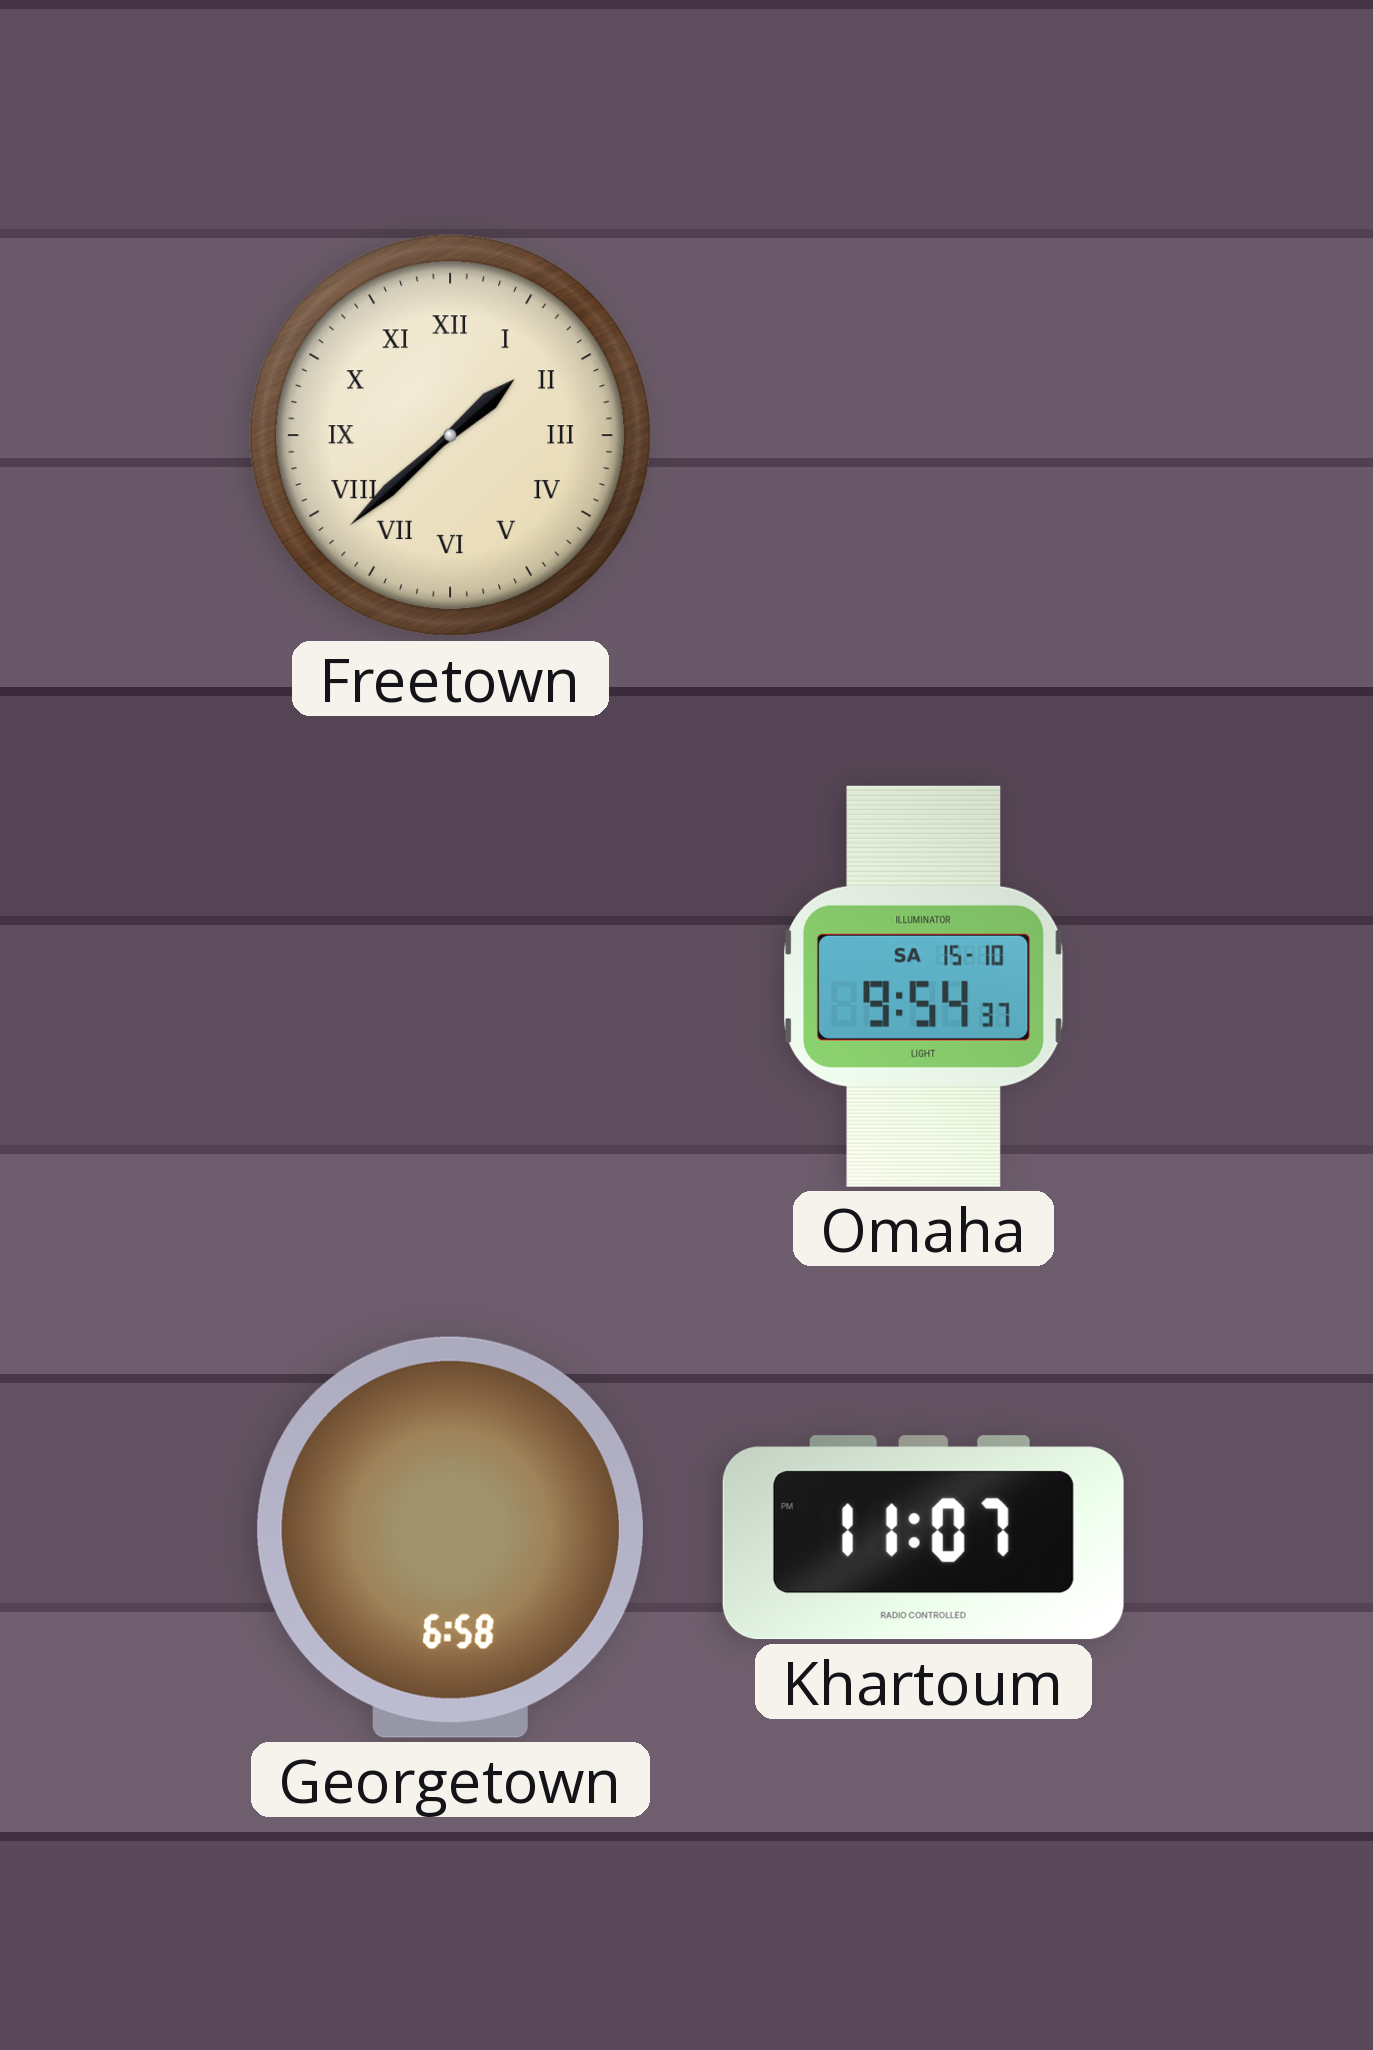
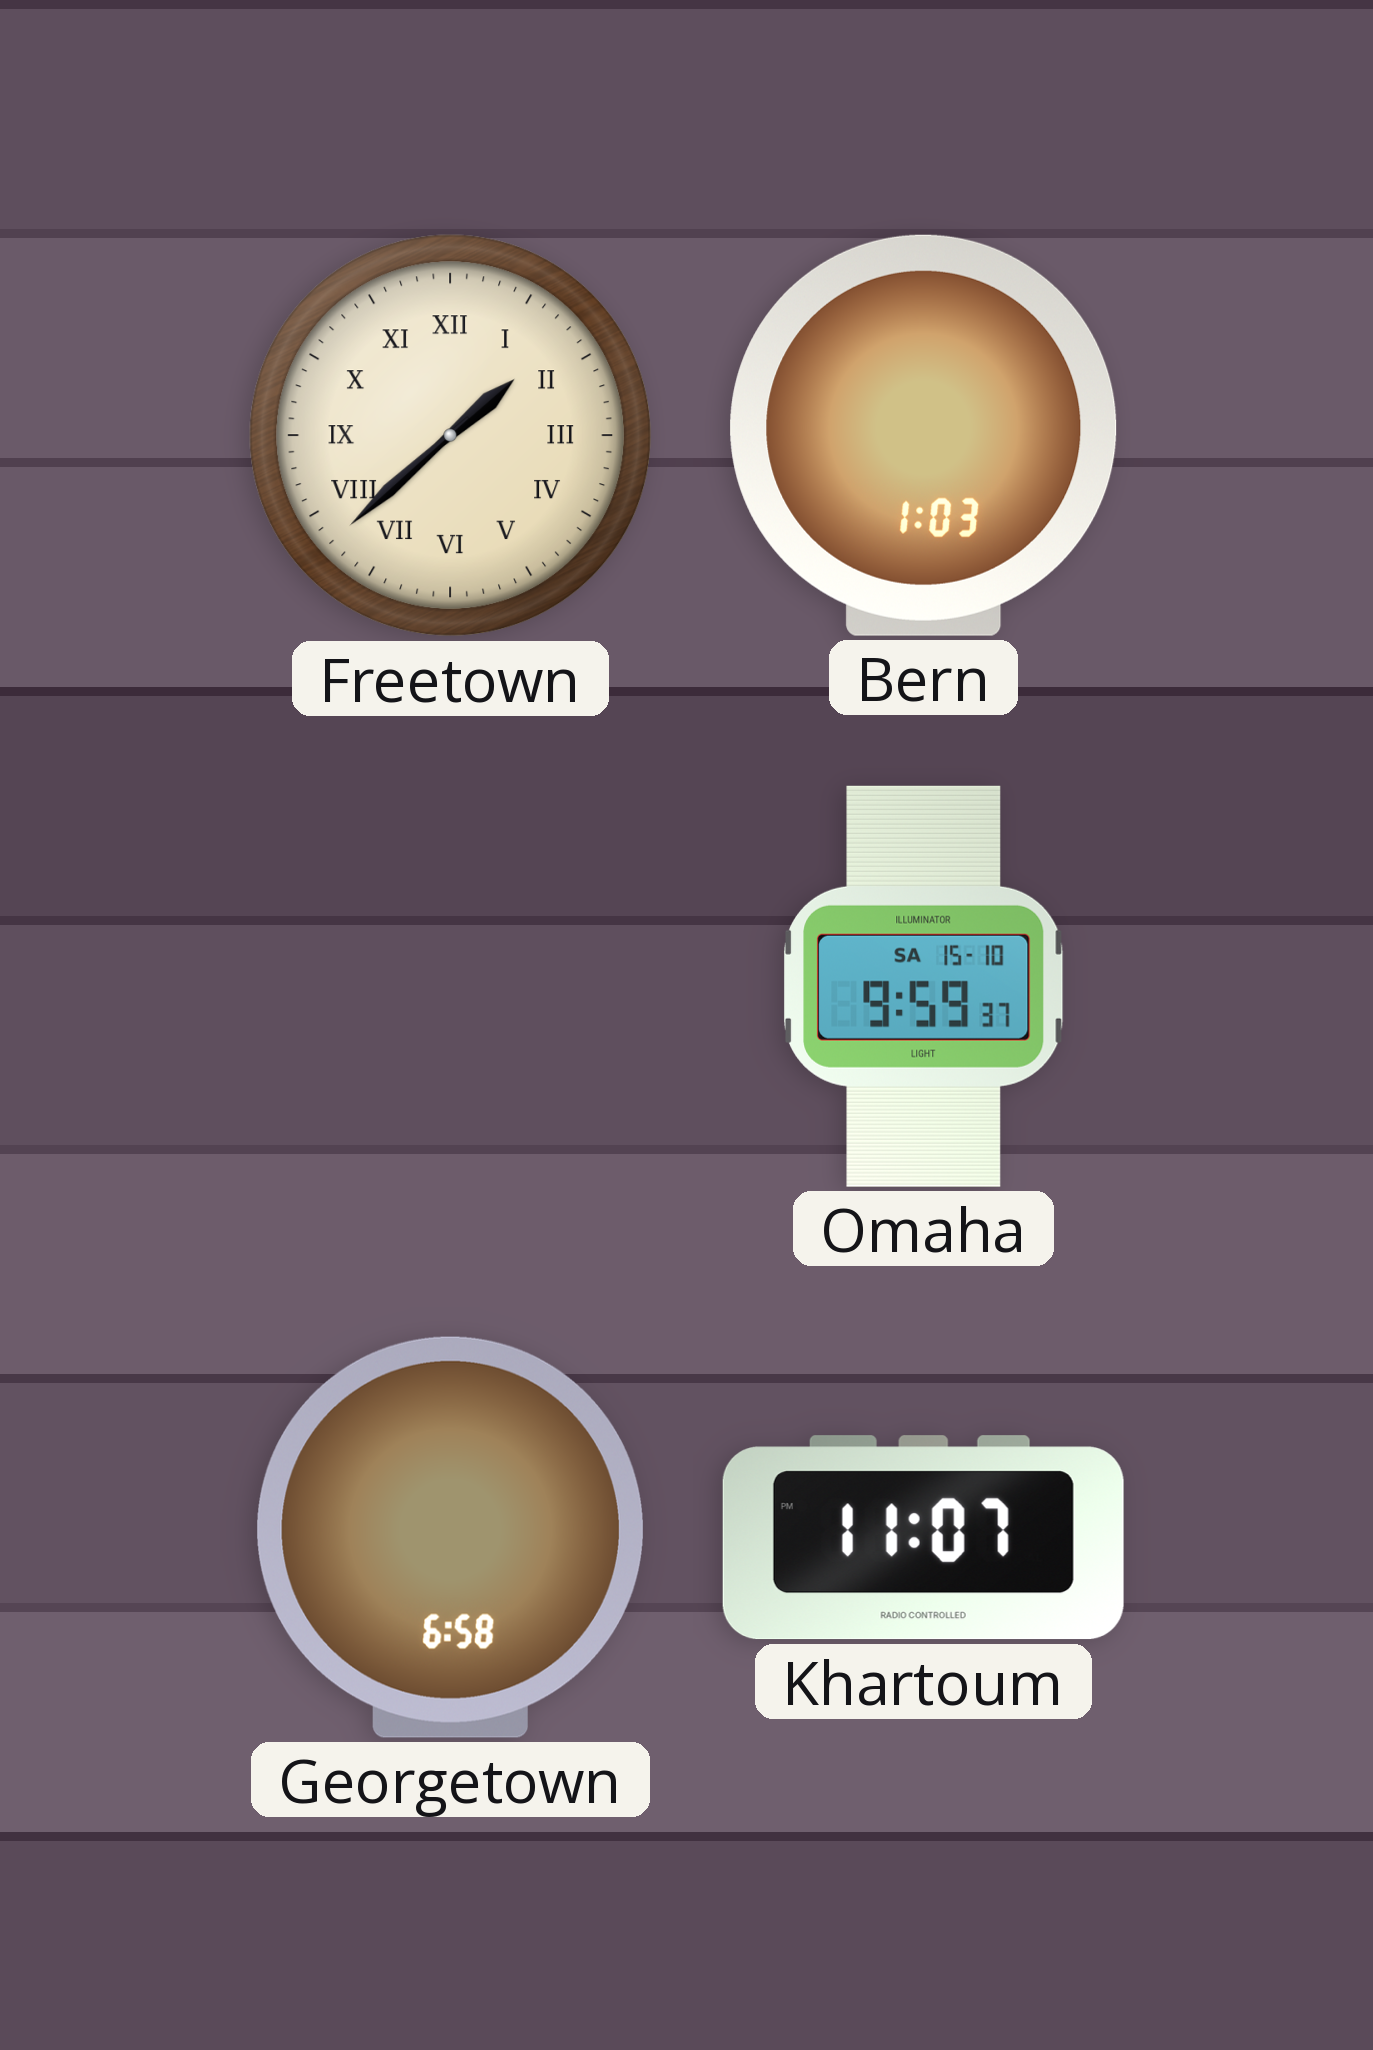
Bern: none -> 1:03 (924, 435)
Omaha: 9:54 -> 9:59 (924, 986)
